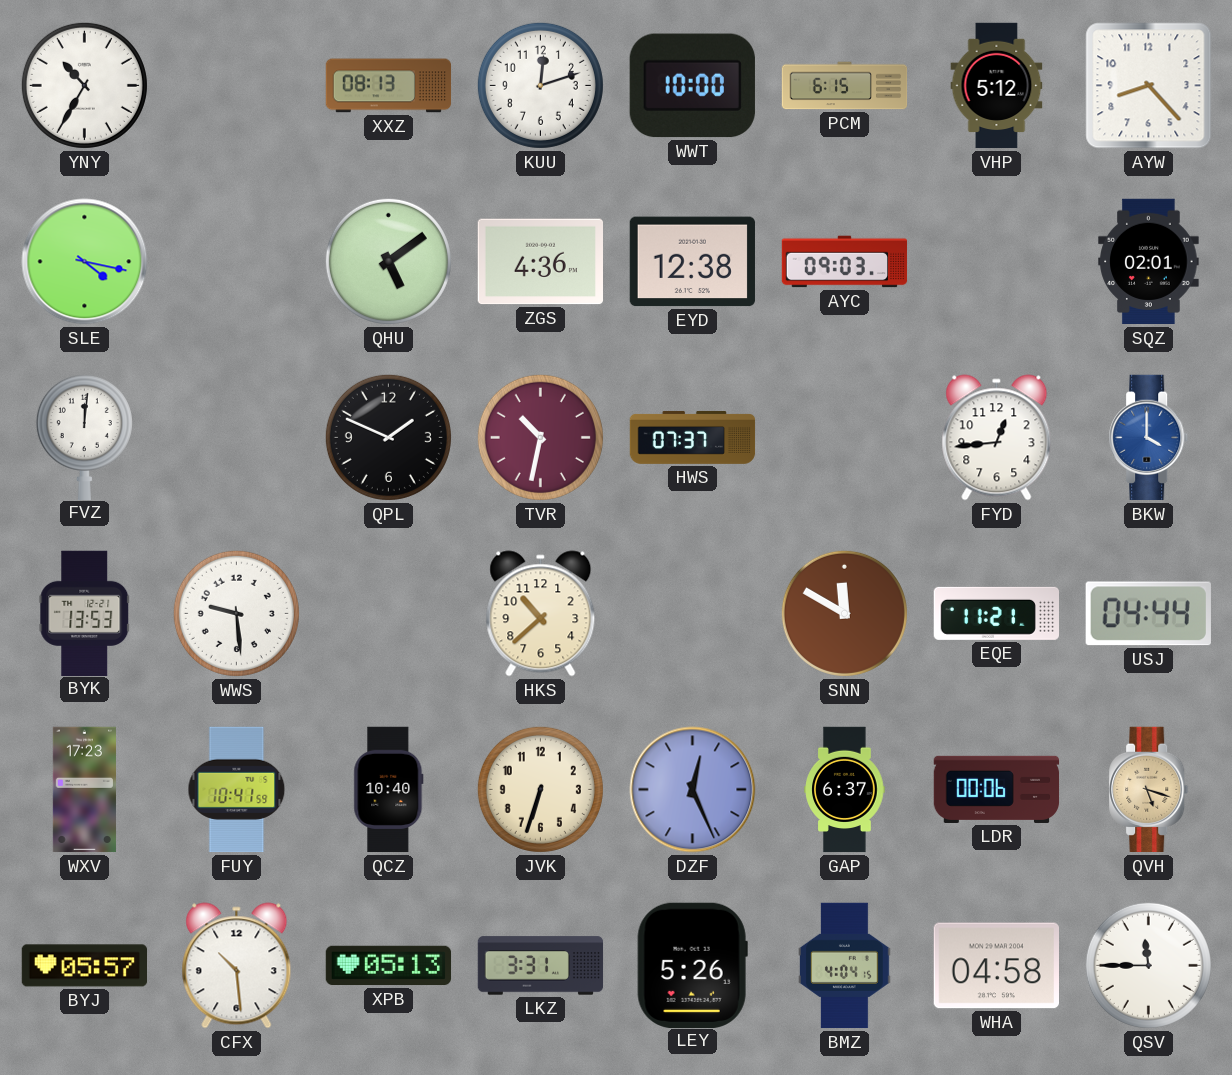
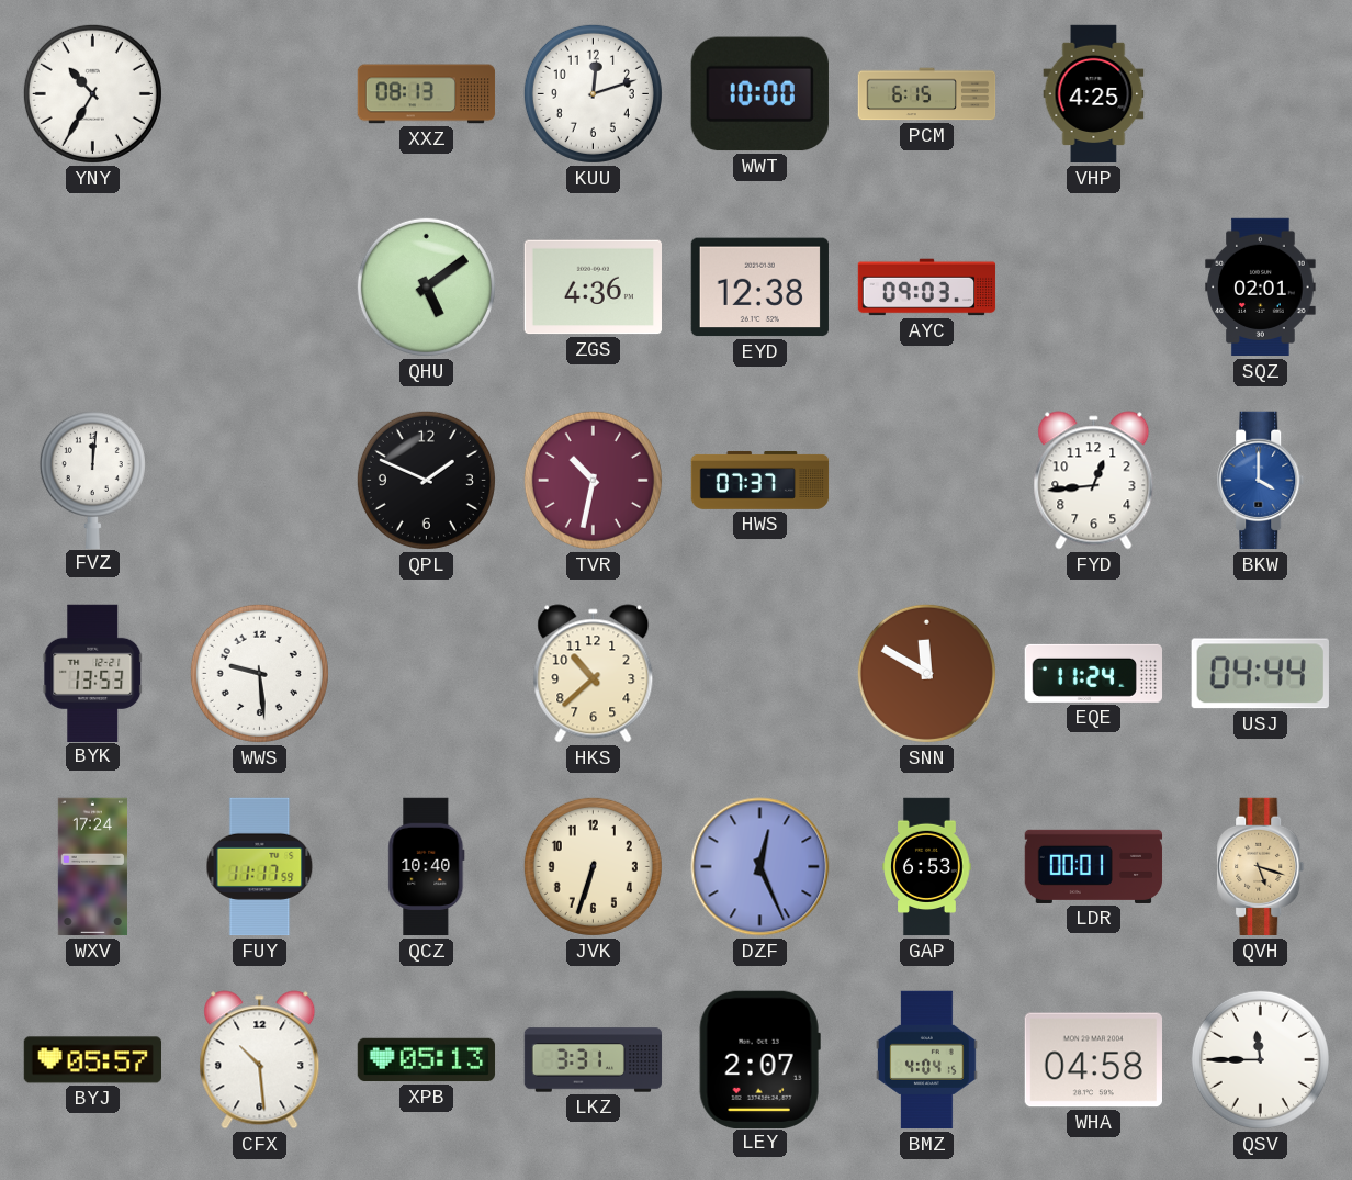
VHP: 5:12 -> 4:25 (1094, 94)
AYW: 8:23 -> none (1149, 86)
SLE: 4:17 -> none (85, 262)
EQE: 11:21 -> 11:24 (1093, 673)
WXV: 17:23 -> 17:24 (92, 867)
FUY: 10:41 -> 11:17 (260, 867)
GAP: 6:37 -> 6:53 (927, 867)
LDR: 00:06 -> 00:01 (1094, 866)
LEY: 5:26 -> 2:07 (759, 1059)
